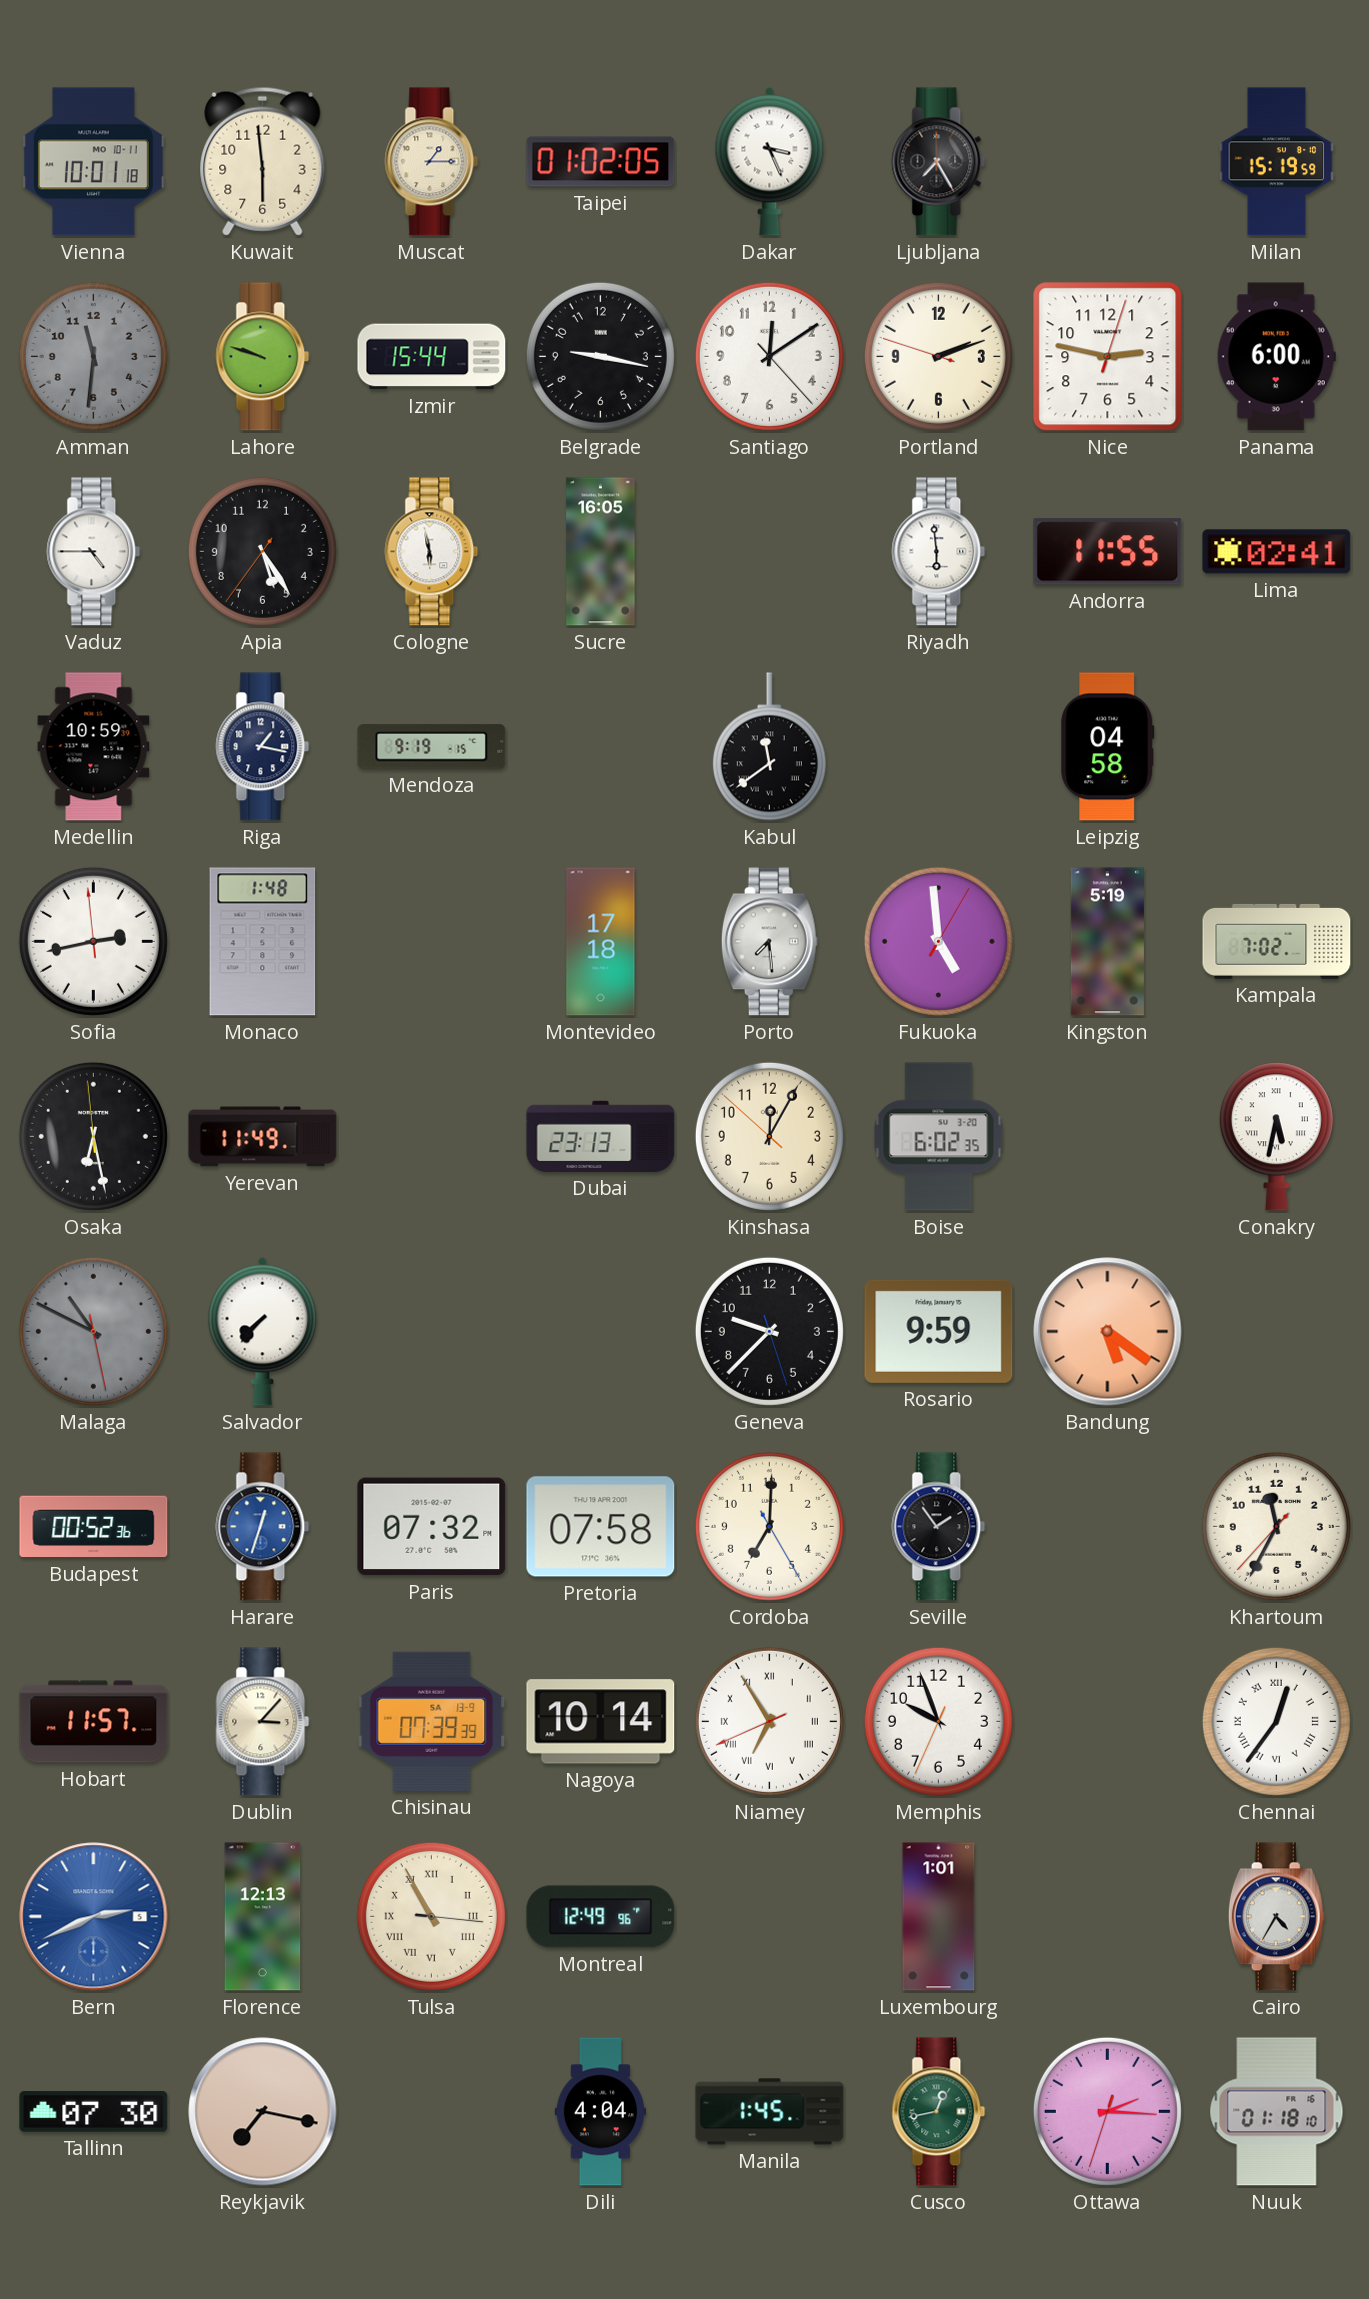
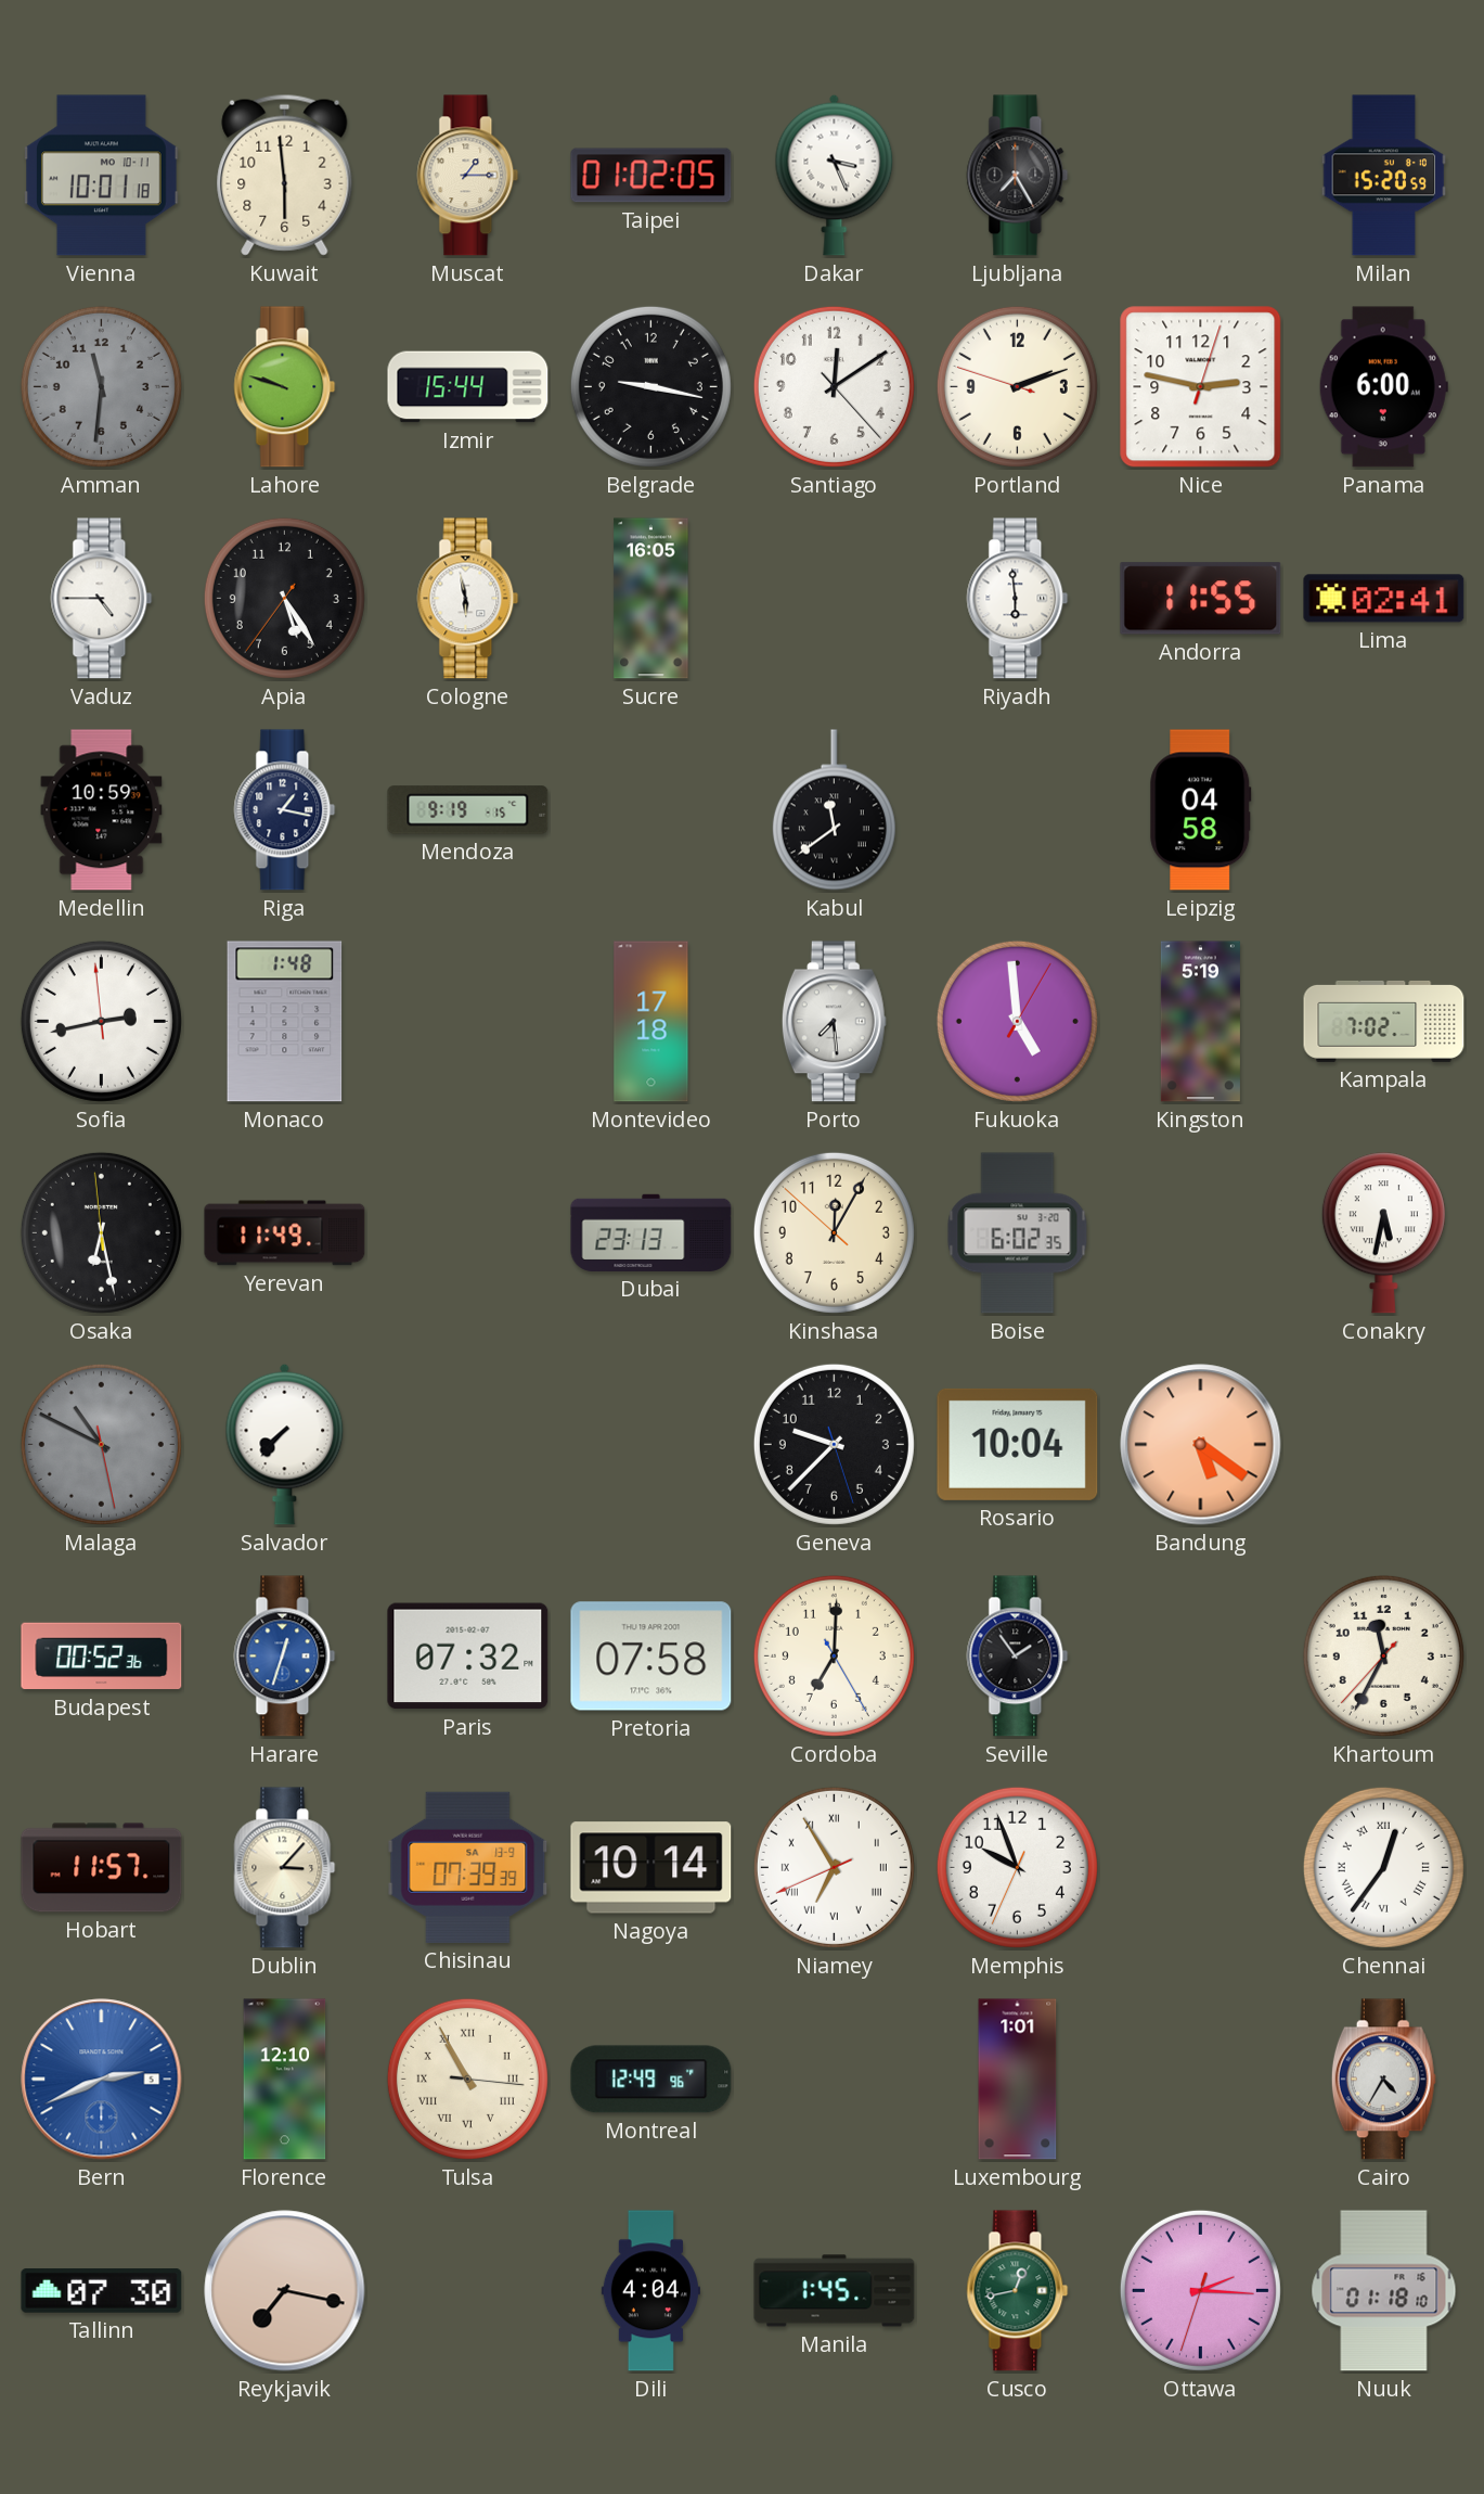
Milan: 15:19 -> 15:20 (1384, 176)
Rosario: 9:59 -> 10:04 (1018, 1444)
Florence: 12:13 -> 12:10 (285, 2080)
